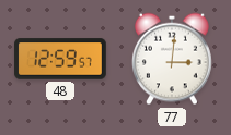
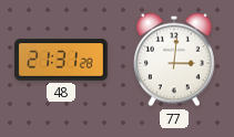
48: 12:59 -> 21:31 (61, 60)
